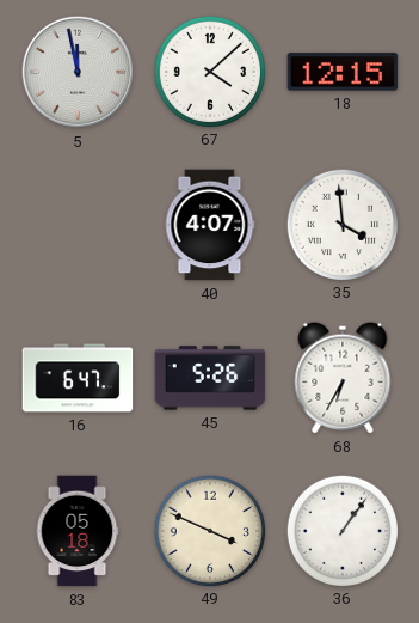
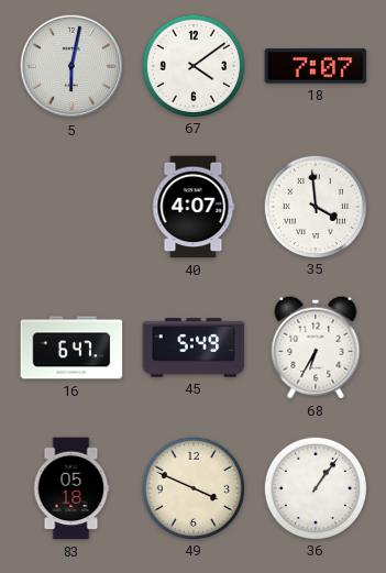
5: 11:58 -> 6:02 (71, 66)
67: 4:08 -> 4:09 (192, 65)
18: 12:15 -> 7:07 (316, 66)
45: 5:26 -> 5:49 (194, 348)
